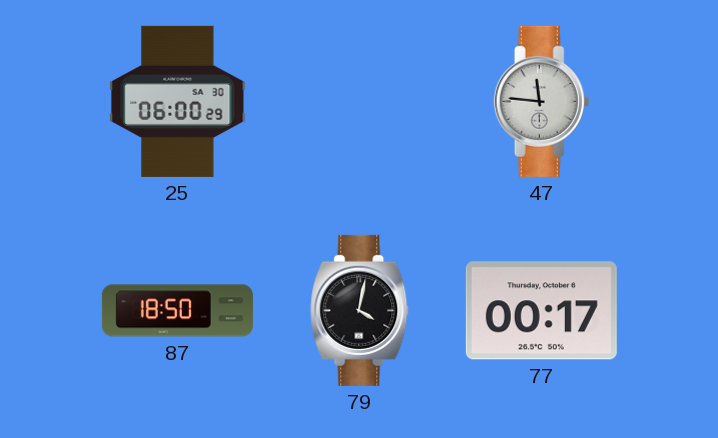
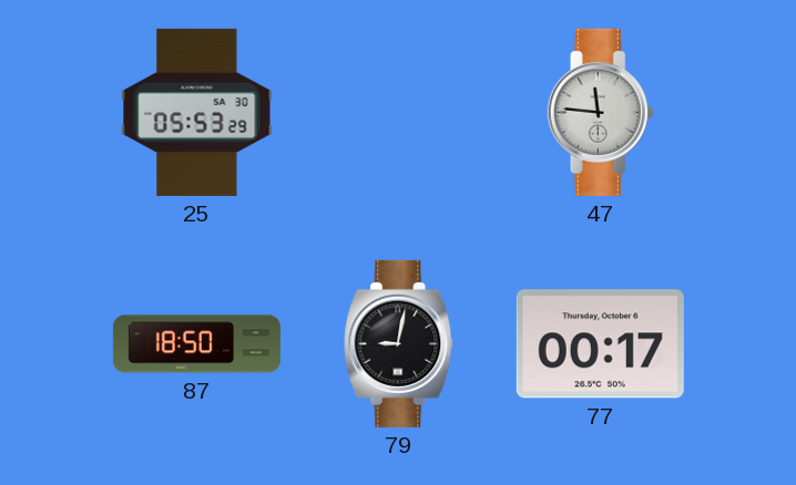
25: 06:00 -> 05:53 (197, 112)
79: 4:02 -> 9:02 (399, 343)
